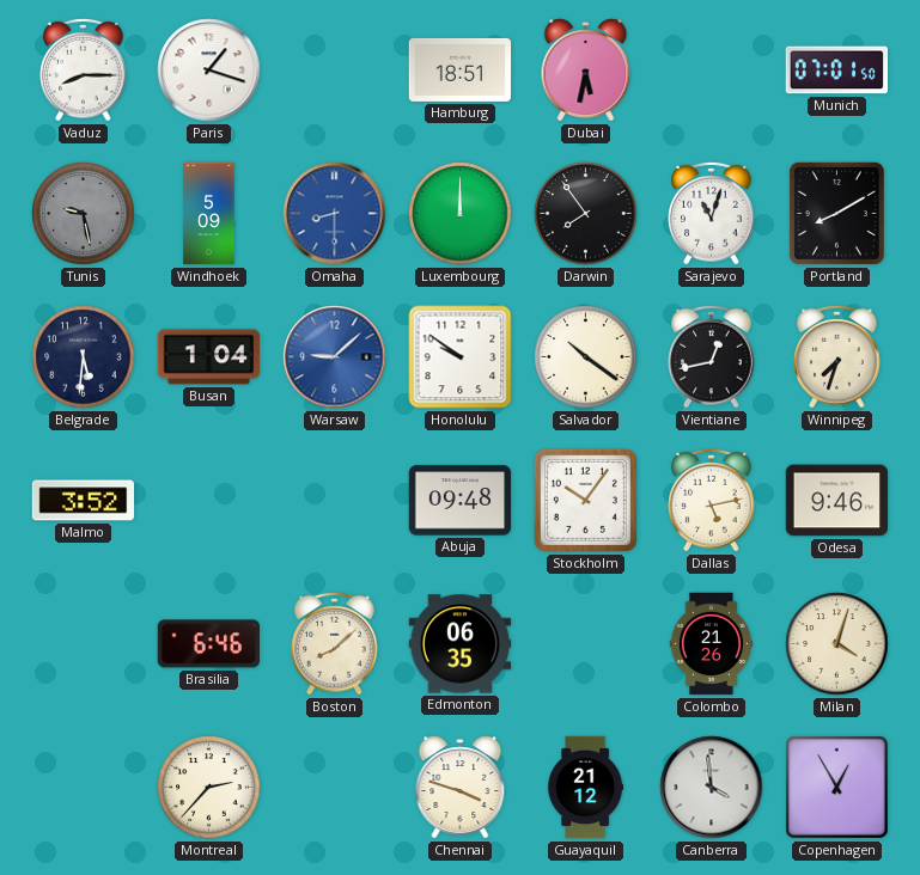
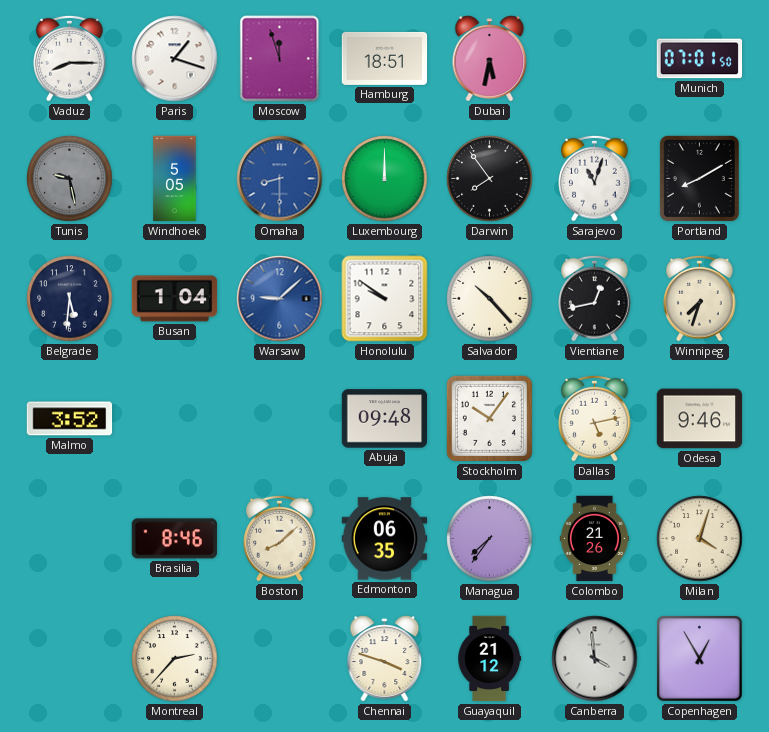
Moscow: none -> 11:57 (280, 59)
Windhoek: 5:09 -> 5:05 (175, 179)
Salvador: 10:21 -> 10:23 (490, 299)
Brasilia: 6:46 -> 8:46 (174, 539)
Managua: none -> 7:36 (490, 539)
